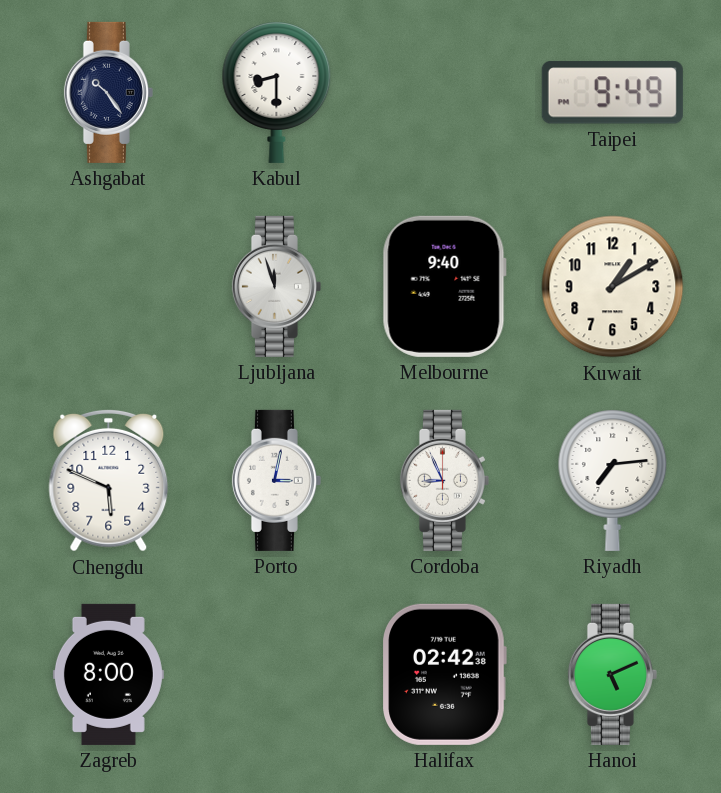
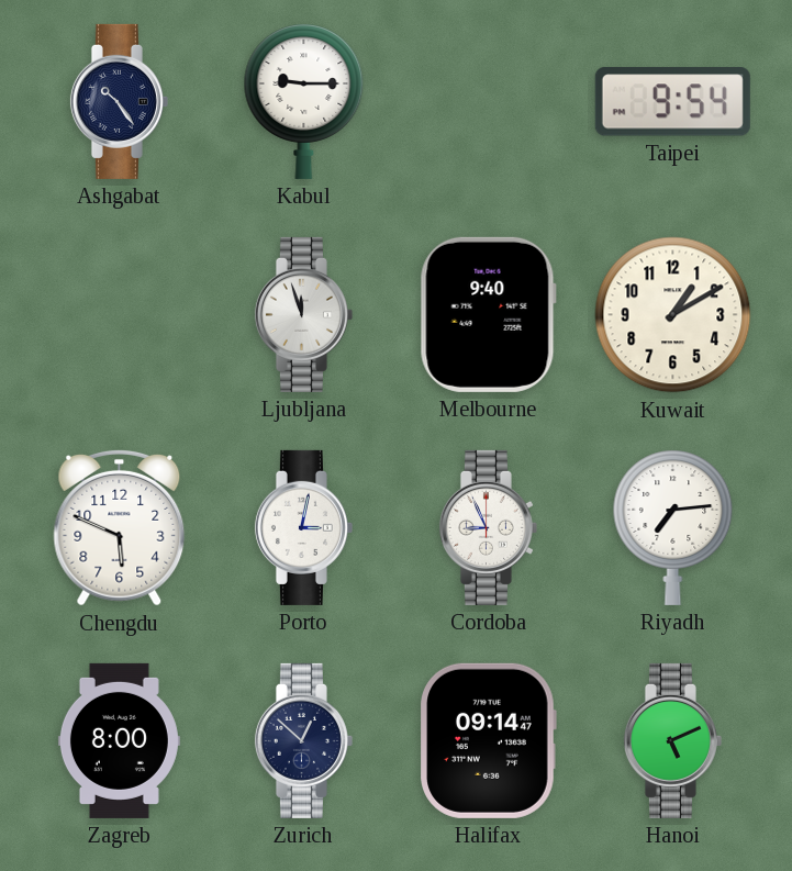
Kabul: 8:30 -> 9:15 (304, 101)
Taipei: 9:49 -> 9:54 (672, 102)
Zurich: none -> 12:52 (303, 740)
Halifax: 02:42 -> 09:14 (488, 740)
